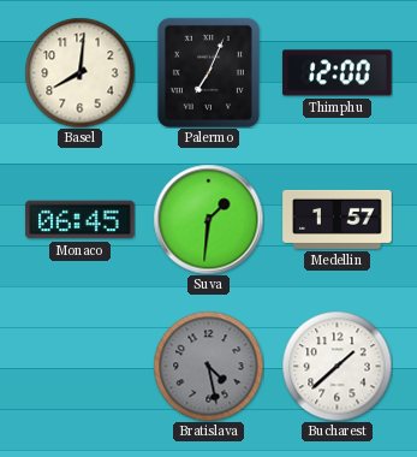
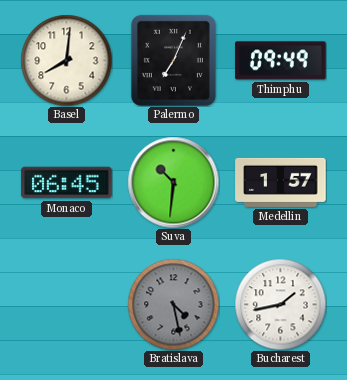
Thimphu: 12:00 -> 09:49 (281, 61)
Suva: 1:31 -> 10:31 (173, 182)
Bucharest: 1:38 -> 1:43 (280, 304)
